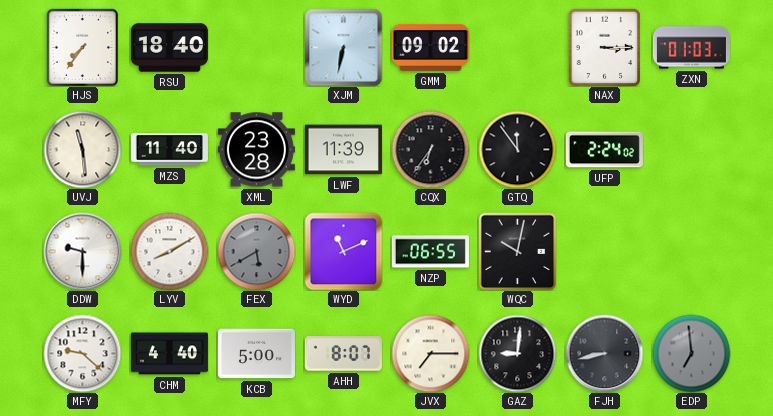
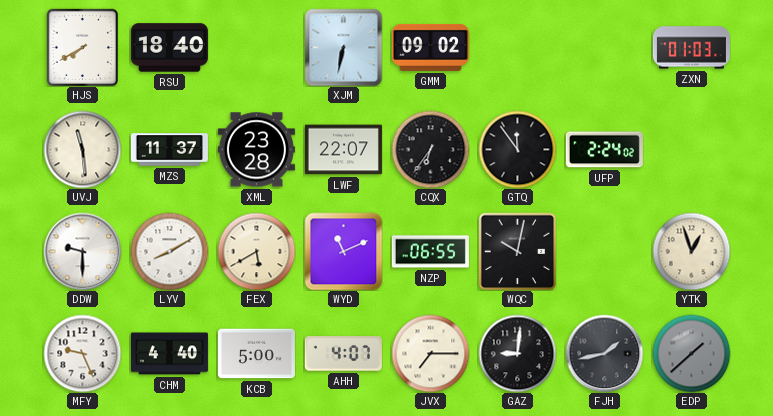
HJS: 7:36 -> 7:40 (83, 47)
NAX: 3:15 -> none (605, 47)
MZS: 11:40 -> 11:37 (169, 150)
LWF: 11:39 -> 22:07 (343, 150)
FEX dial: grey -> cream (256, 251)
YTK: none -> 12:57 (691, 251)
MFY: 9:22 -> 9:26 (82, 353)
AHH: 8:07 -> 4:07 (343, 354)
FJH: 8:43 -> 1:43 (604, 353)
EDP: 6:59 -> 1:38 (691, 353)
